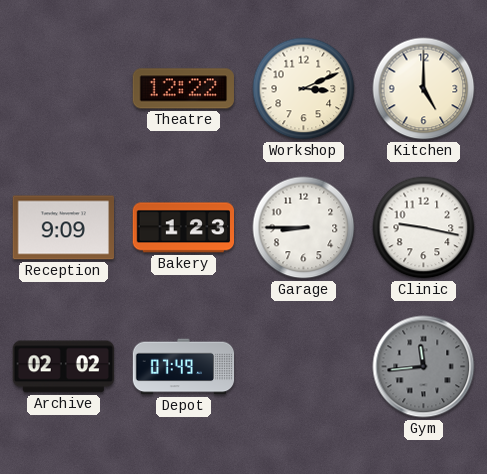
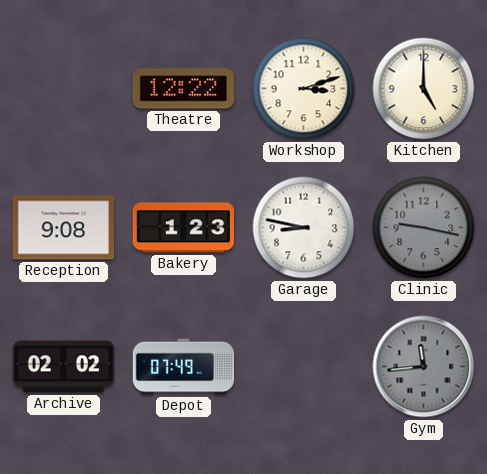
Workshop: 3:11 -> 3:12 (304, 89)
Reception: 9:09 -> 9:08 (63, 228)
Garage: 8:45 -> 8:47 (304, 228)
Clinic dial: white -> grey (424, 228)
